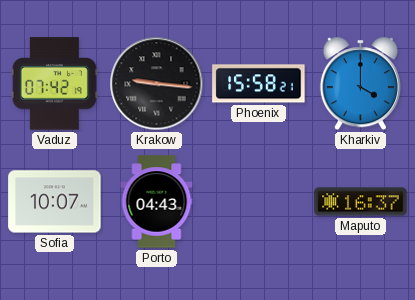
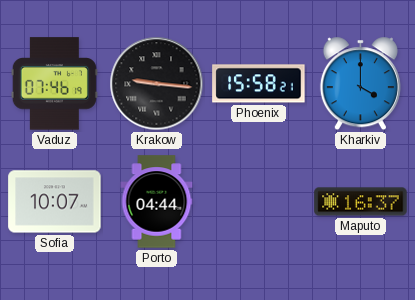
Vaduz: 07:42 -> 07:46 (54, 84)
Porto: 04:43 -> 04:44 (157, 202)
